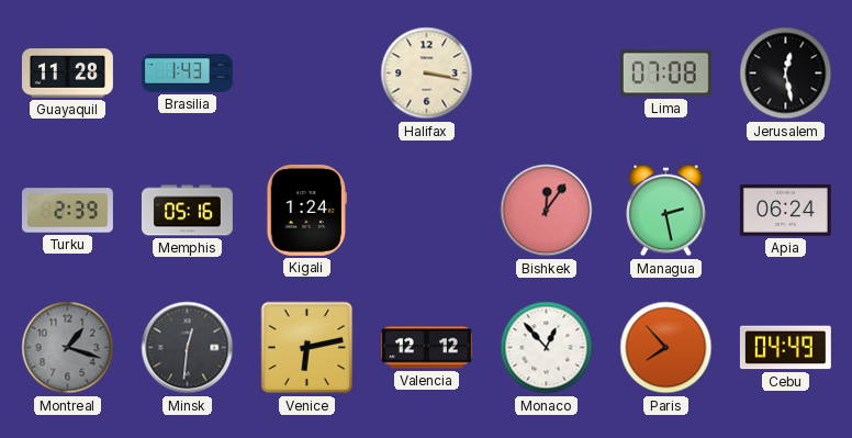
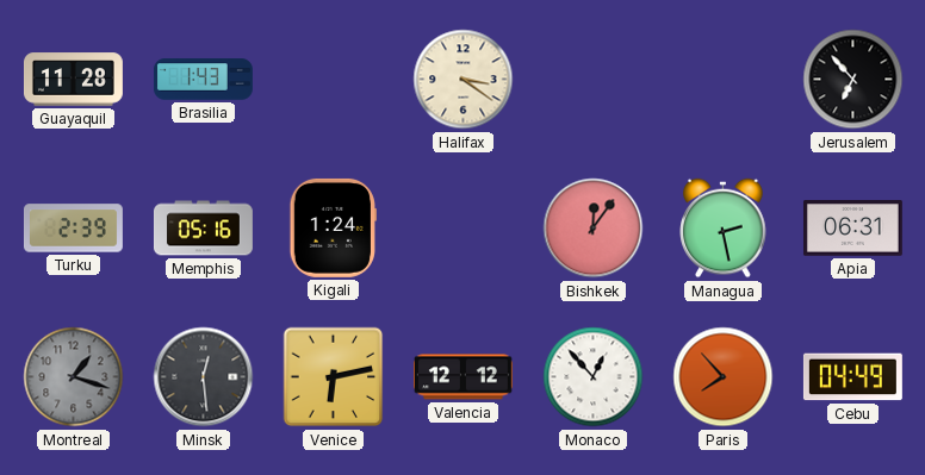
Halifax: 3:17 -> 3:21 (464, 80)
Lima: 07:08 -> none (665, 74)
Jerusalem: 12:28 -> 6:53 (853, 80)
Apia: 06:24 -> 06:31 (852, 229)
Minsk: 12:31 -> 12:29 (204, 377)
